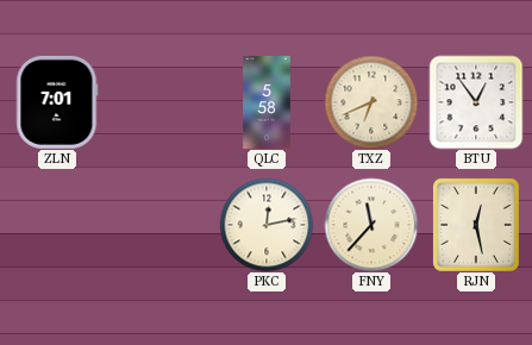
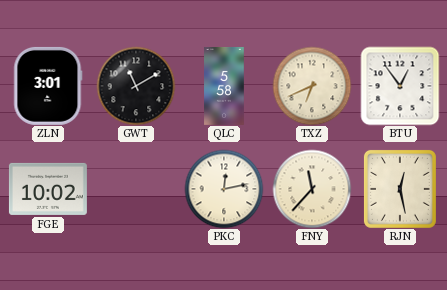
ZLN: 7:01 -> 3:01 (48, 86)
GWT: none -> 11:10 (136, 86)
FGE: none -> 10:02 (48, 189)
